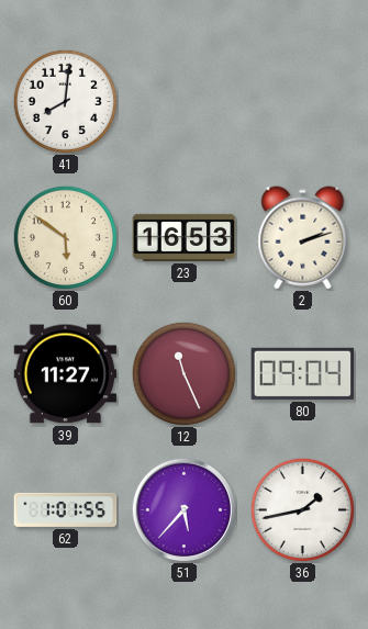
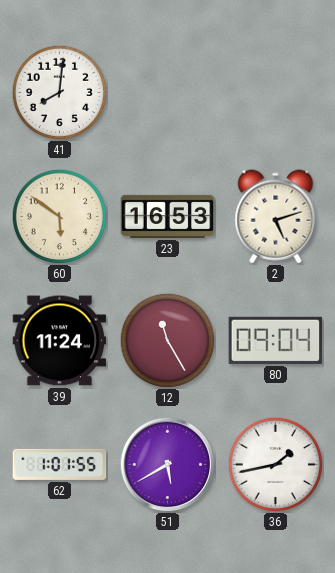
2: 2:12 -> 5:12 (276, 217)
39: 11:27 -> 11:24 (60, 341)
12: 11:26 -> 11:25 (167, 340)
51: 5:37 -> 5:40 (167, 464)
